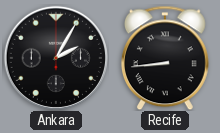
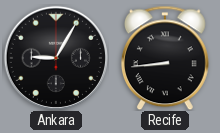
Ankara: 2:05 -> 9:05 (56, 58)
